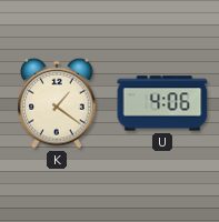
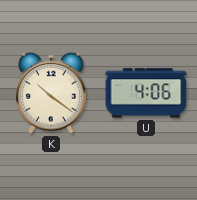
K: 1:21 -> 10:21 (51, 93)
